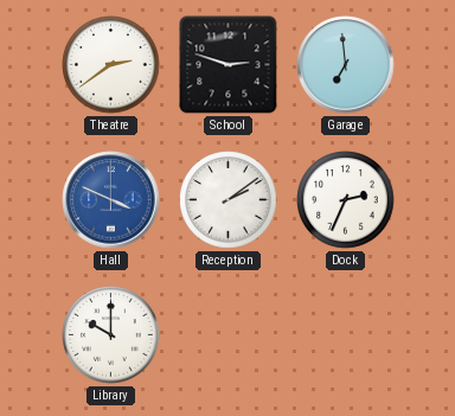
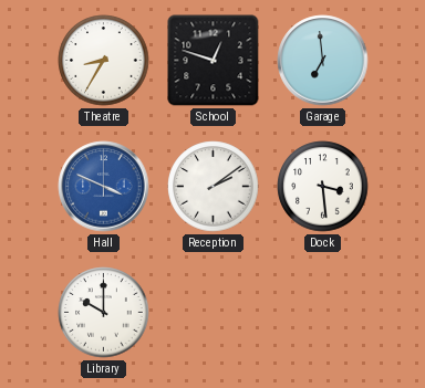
Theatre: 2:39 -> 8:35 (104, 61)
School: 2:48 -> 12:48 (214, 61)
Dock: 2:34 -> 3:29 (323, 187)
